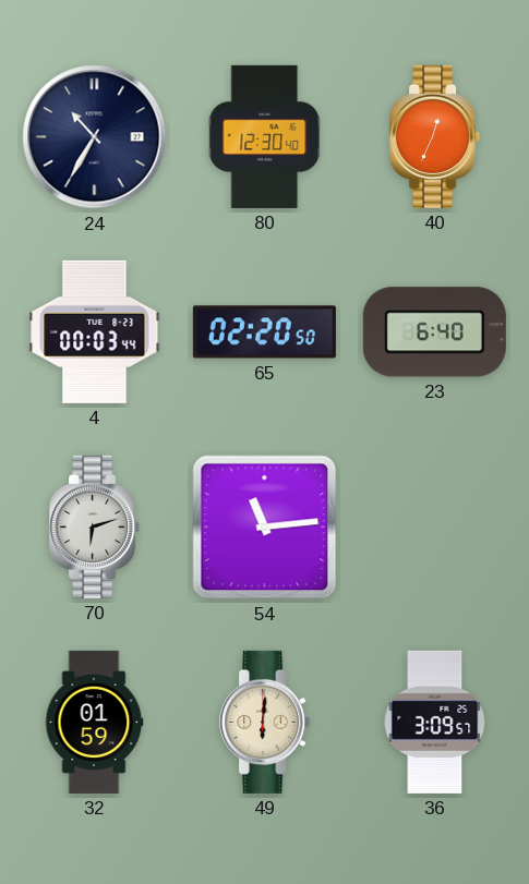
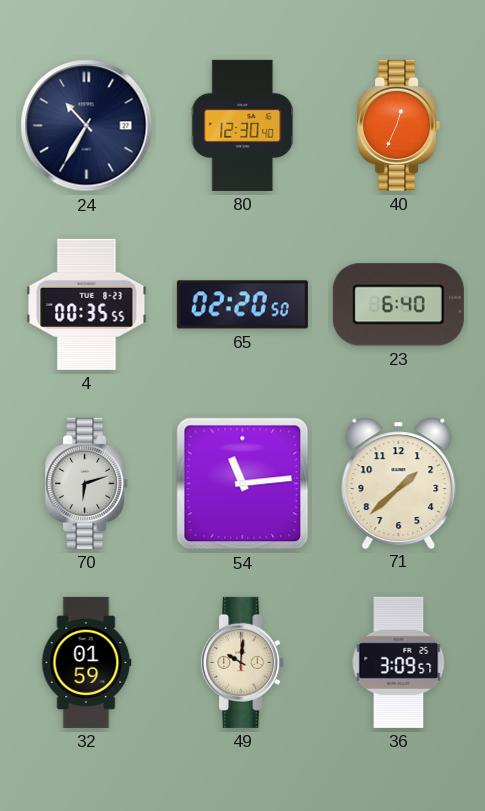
4: 00:03 -> 00:35 (87, 304)
71: none -> 1:38 (399, 483)
49: 6:01 -> 10:01 (243, 662)
